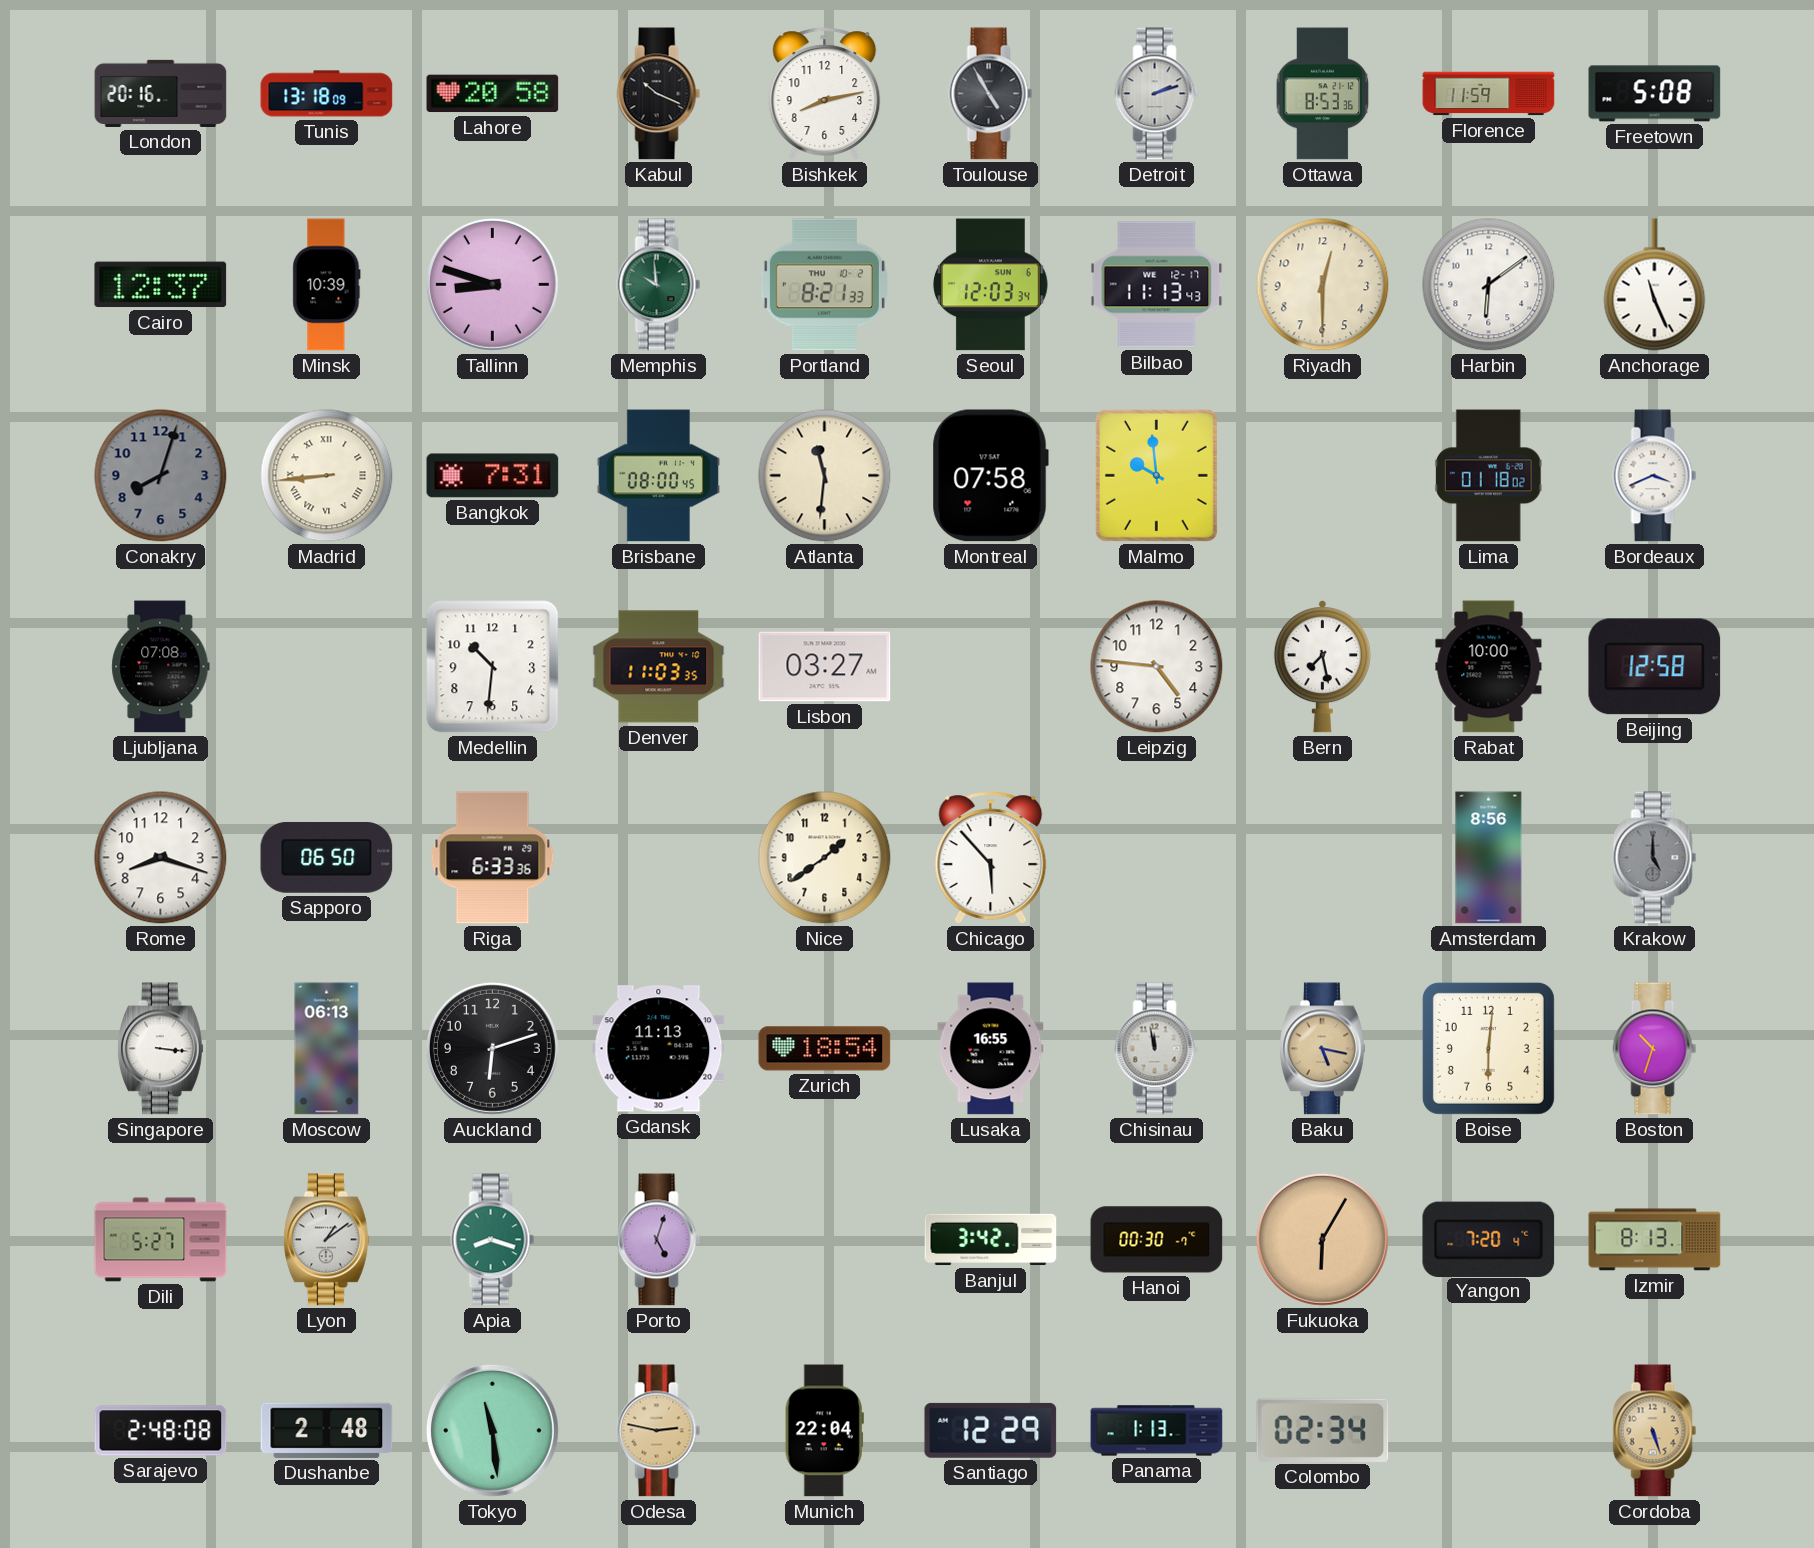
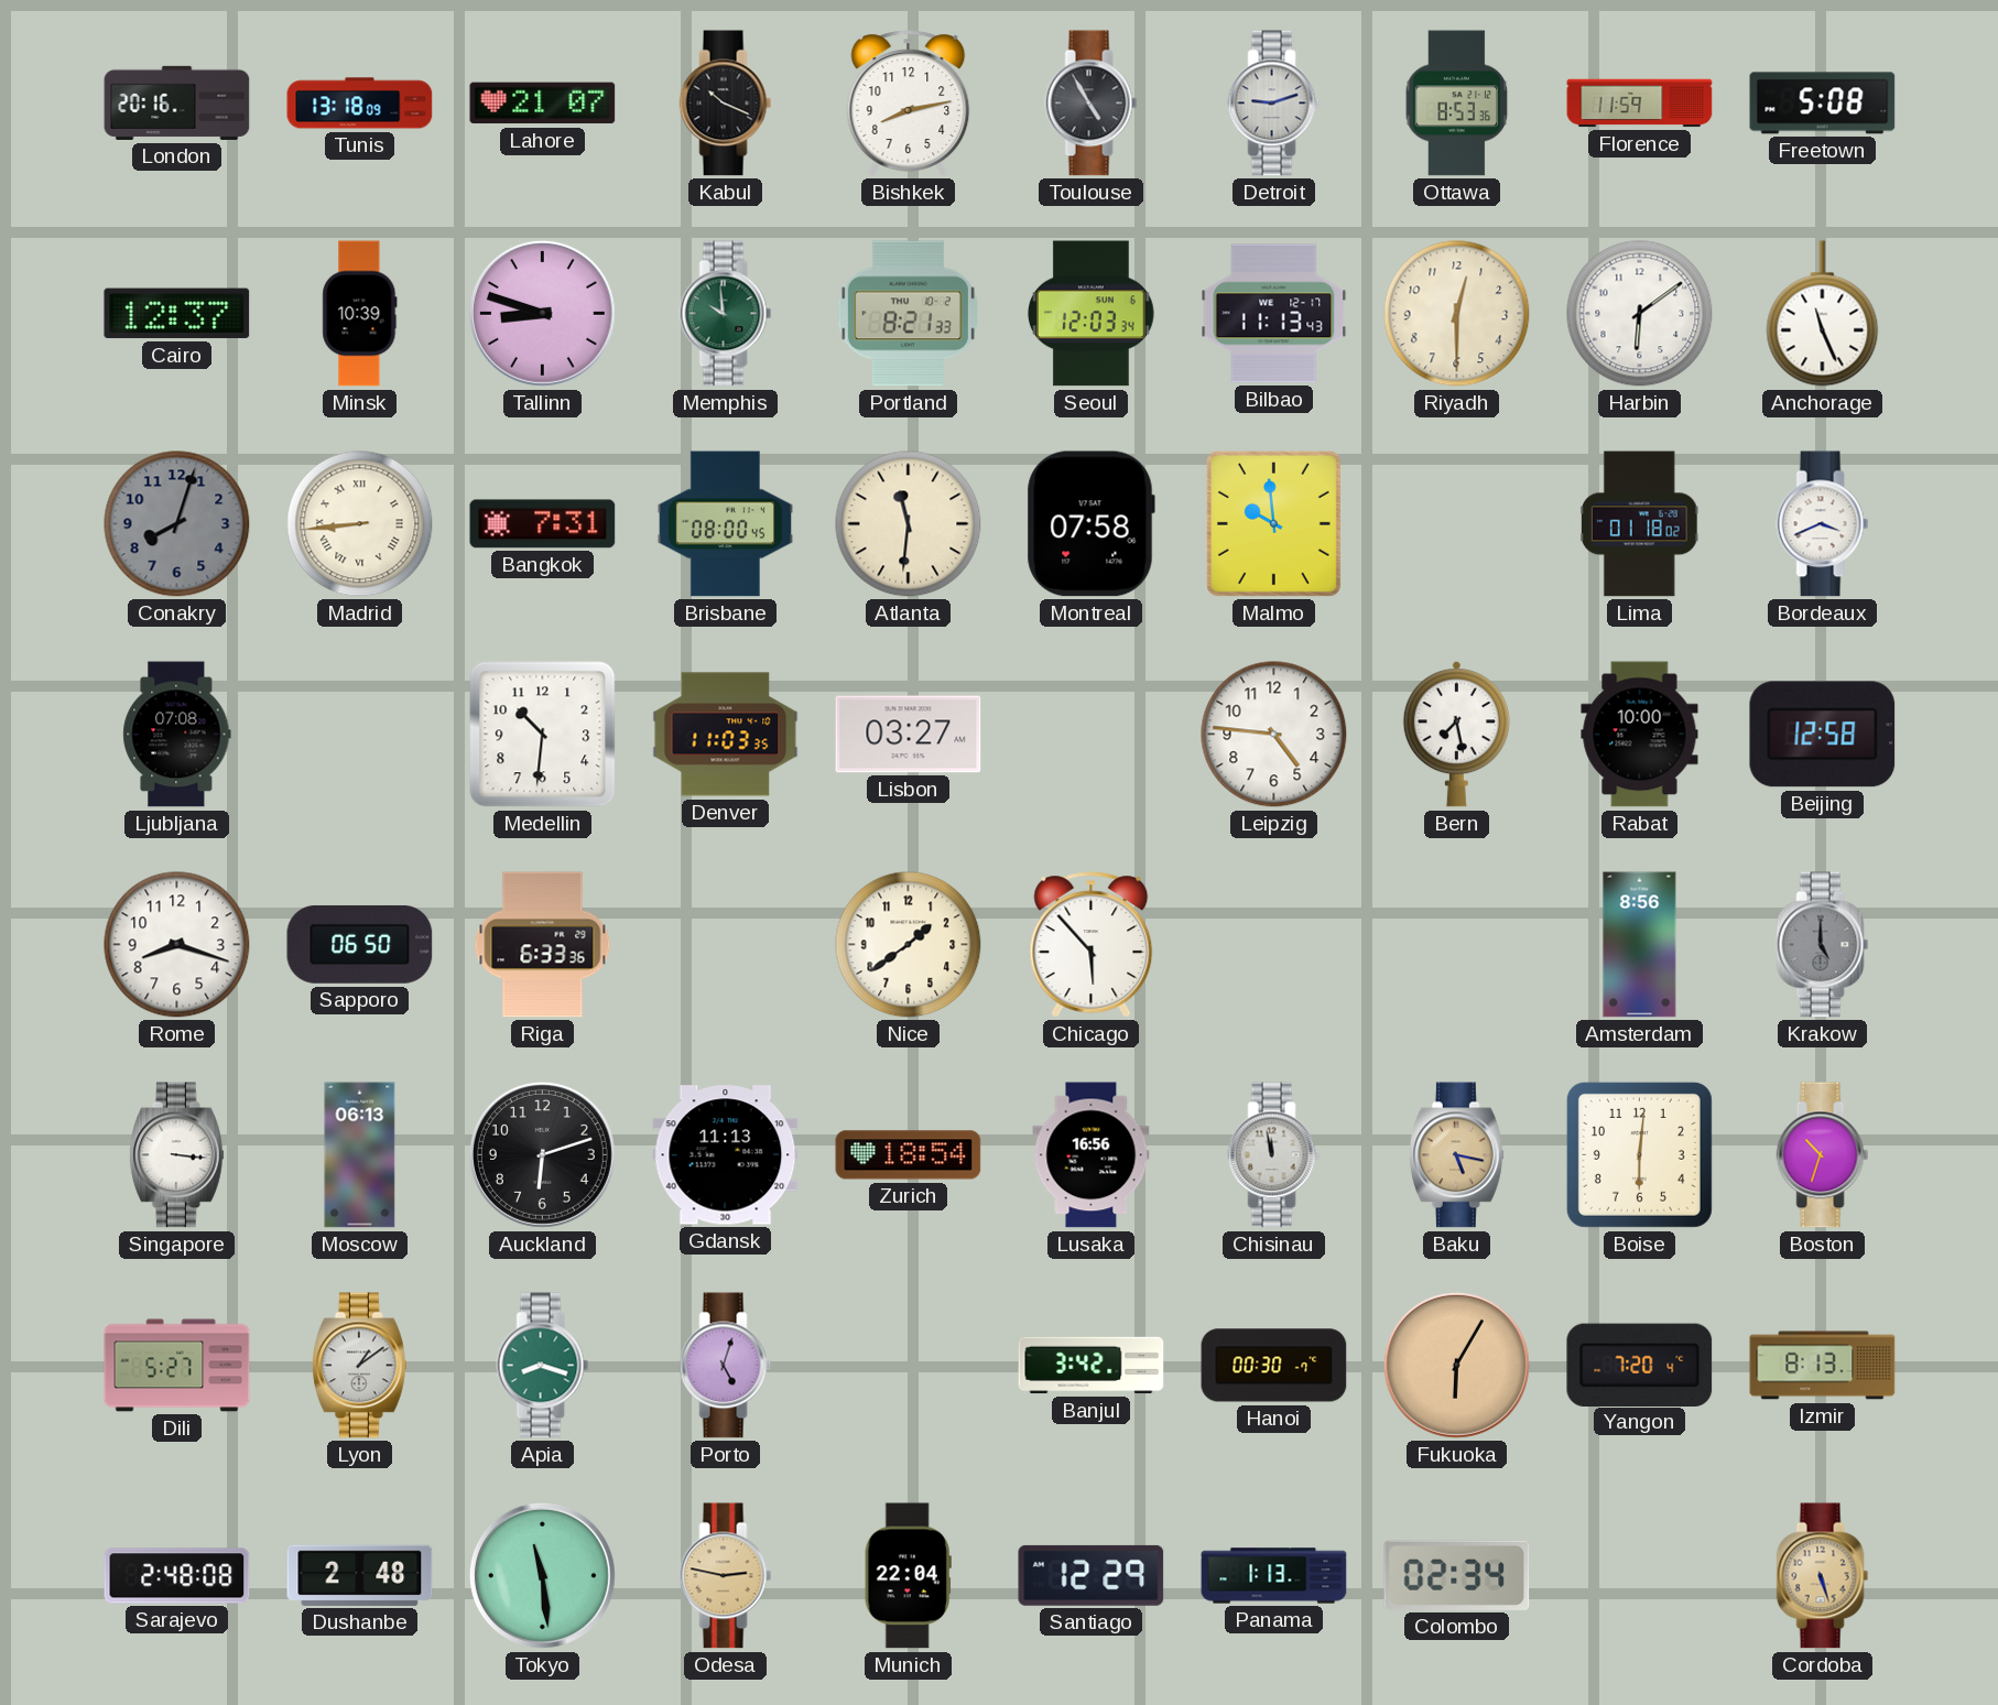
Lahore: 20:58 -> 21:07 (543, 104)
Detroit: 2:12 -> 9:12 (1274, 104)
Lusaka: 16:55 -> 16:56 (1092, 1155)
